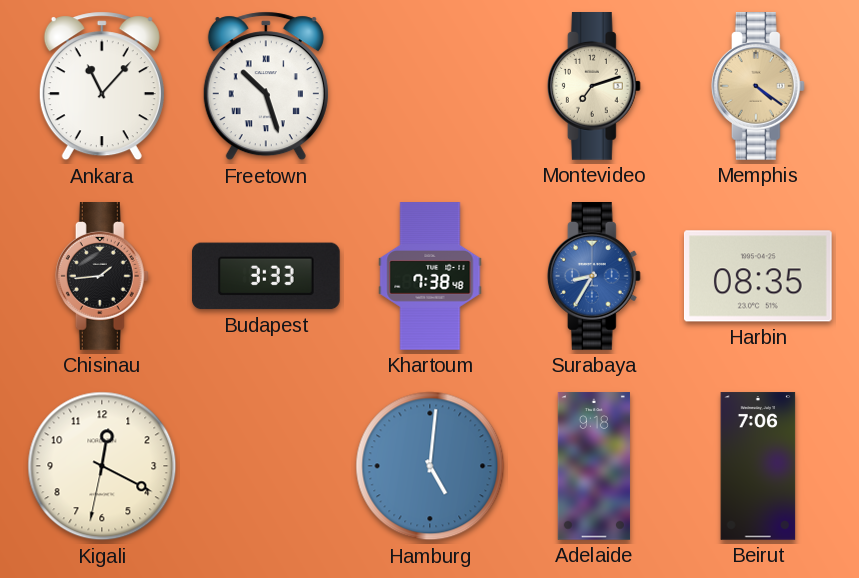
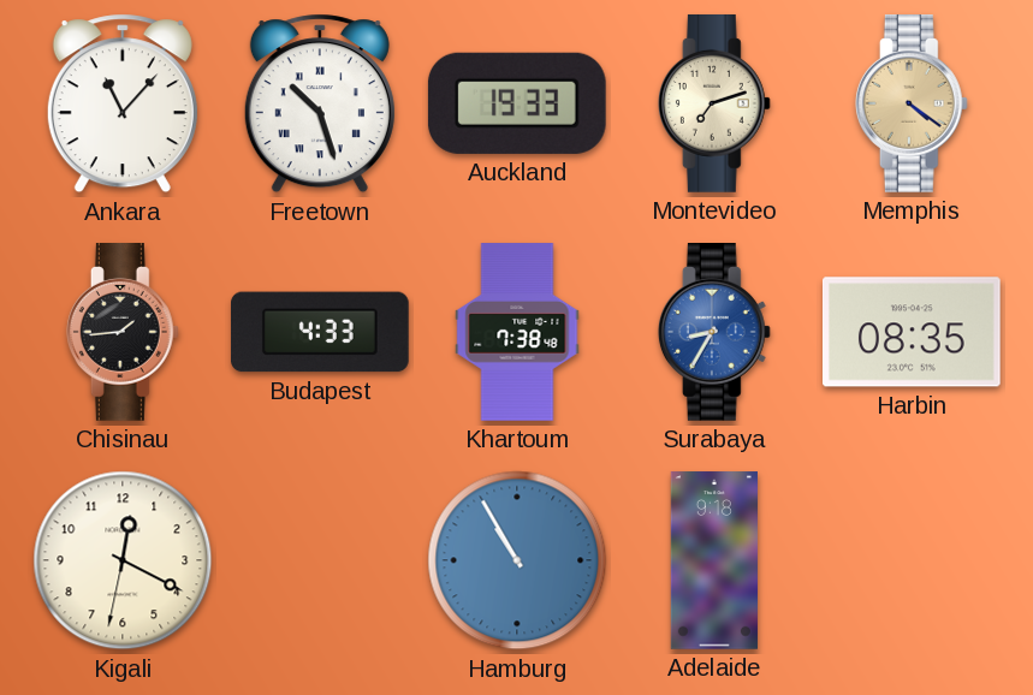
Auckland: none -> 19:33 (517, 103)
Budapest: 3:33 -> 4:33 (321, 332)
Hamburg: 5:01 -> 10:55 (517, 560)
Beirut: 7:06 -> none (758, 466)
